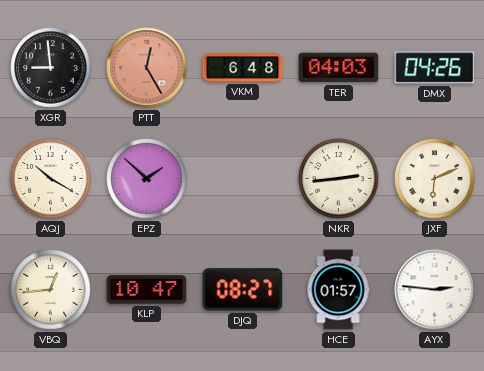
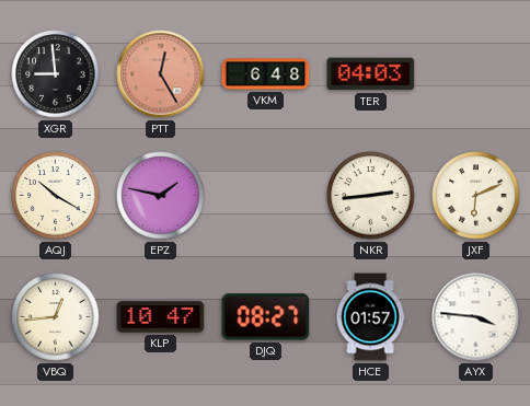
DMX: 04:26 -> none (435, 68)
EPZ: 1:52 -> 1:47 (161, 196)
AYX: 2:46 -> 3:46 (476, 317)
